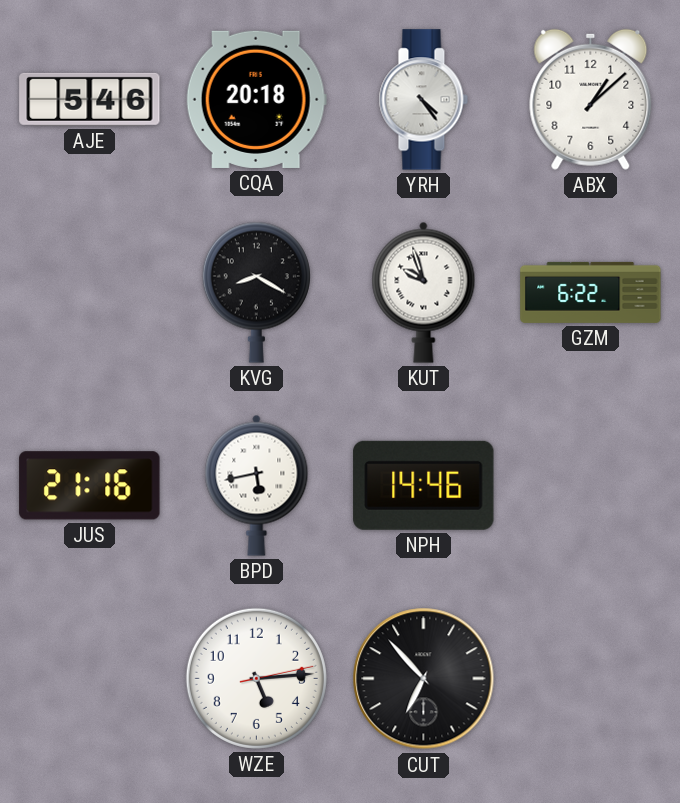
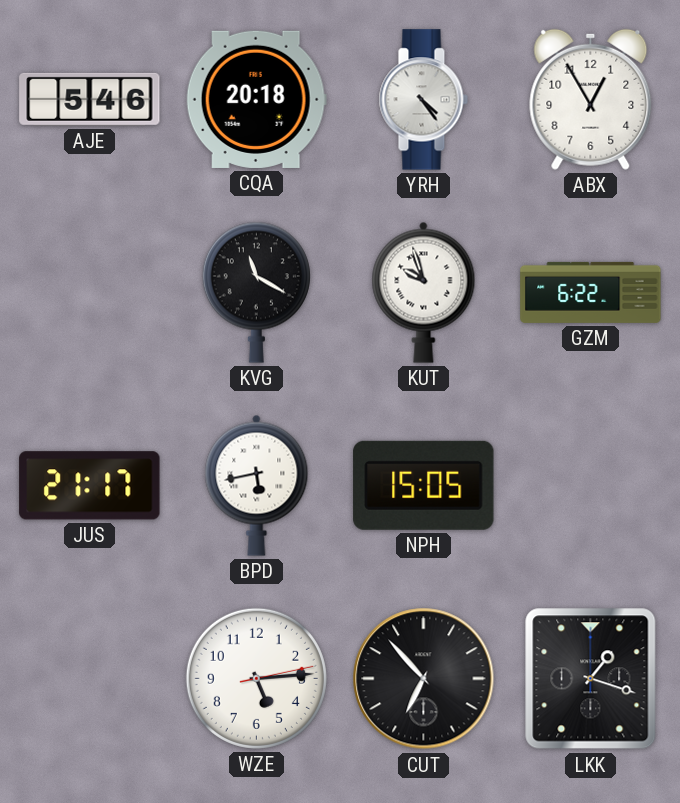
ABX: 1:08 -> 12:55 (591, 99)
KVG: 8:20 -> 11:20 (256, 292)
JUS: 21:16 -> 21:17 (90, 486)
NPH: 14:46 -> 15:05 (424, 485)
LKK: none -> 1:18 (591, 679)
